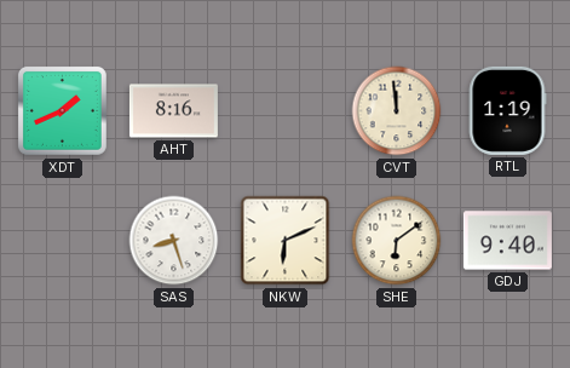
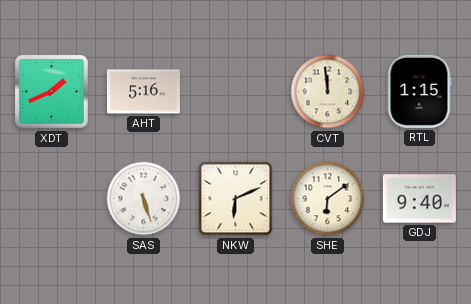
AHT: 8:16 -> 5:16 (143, 92)
RTL: 1:19 -> 1:15 (419, 91)
SAS: 8:27 -> 5:27 (144, 199)
